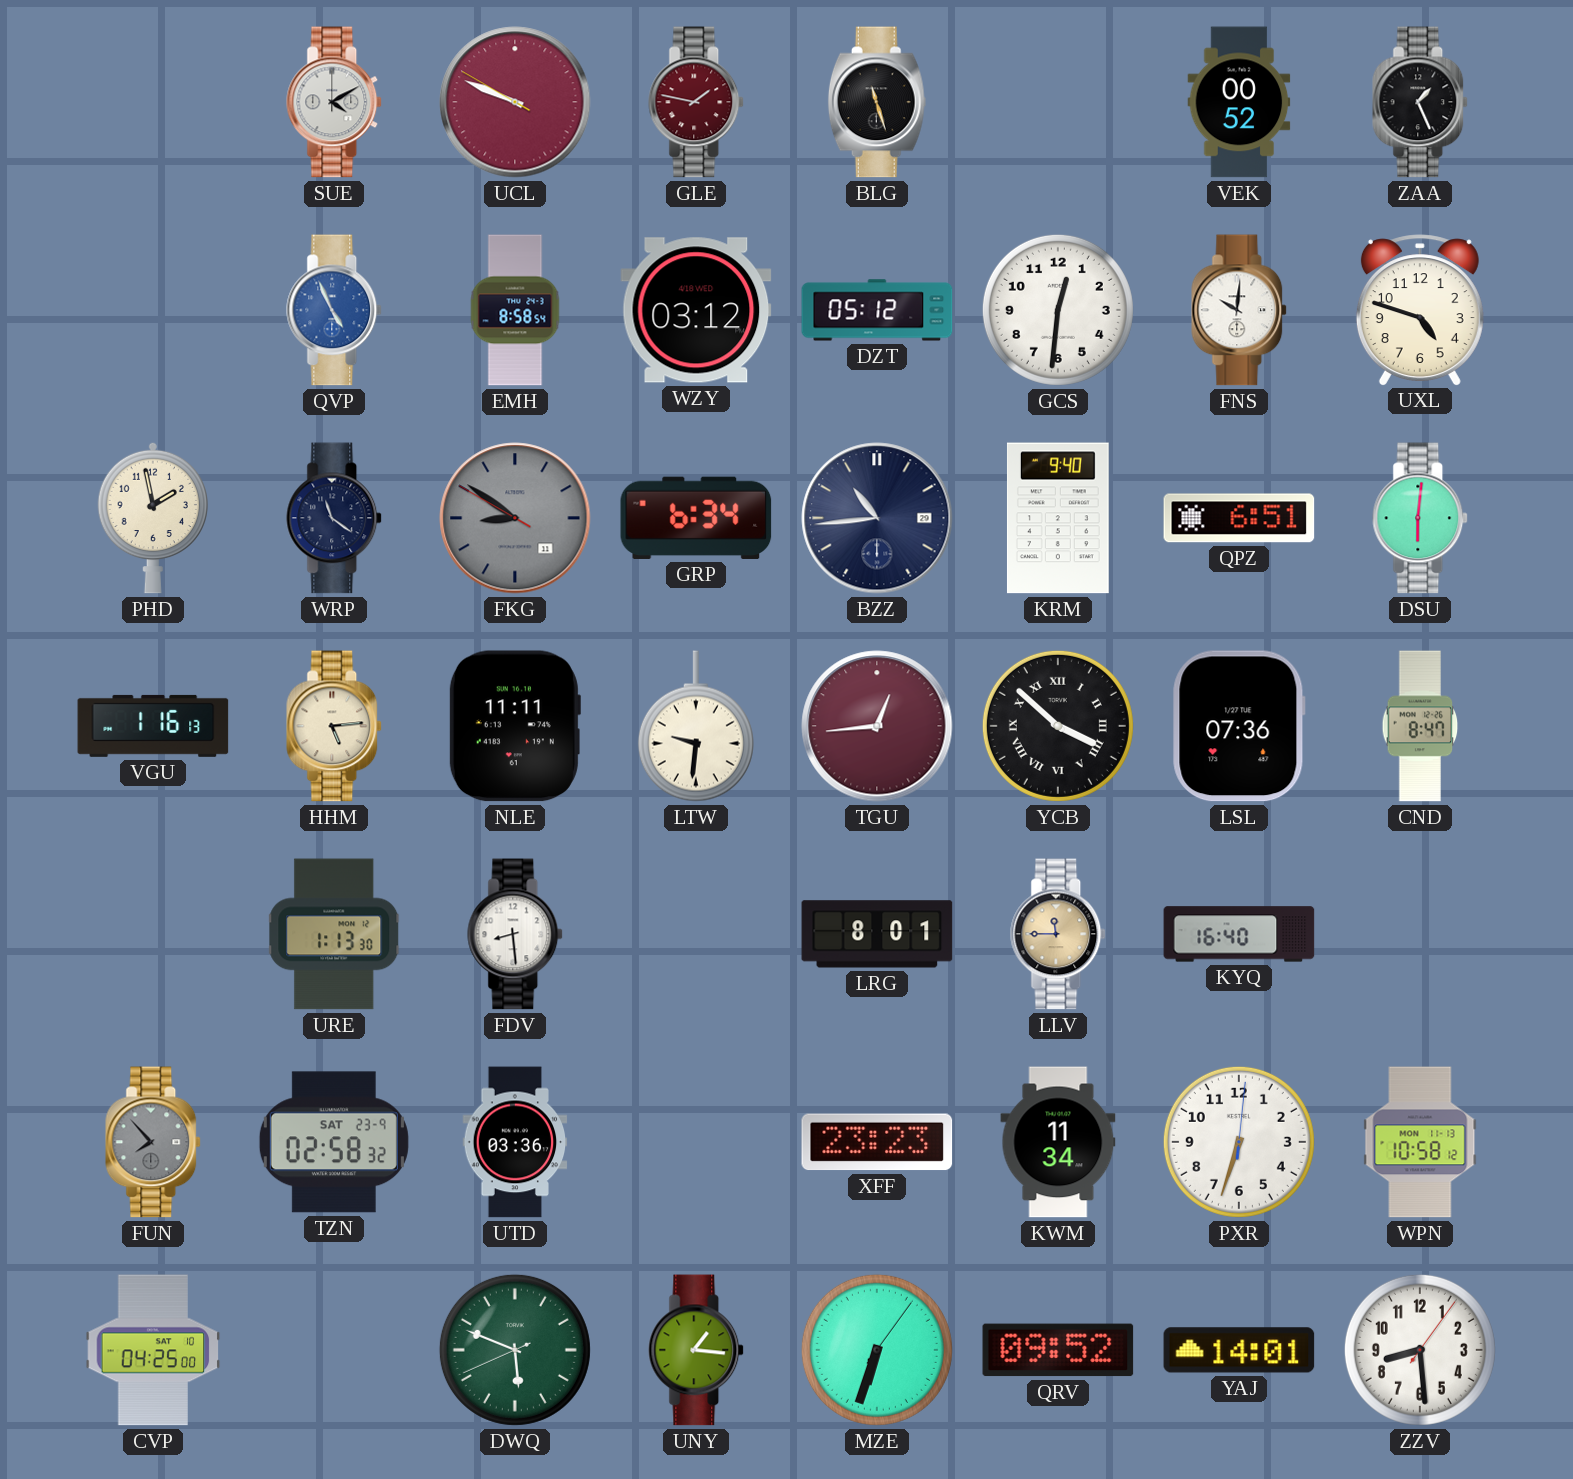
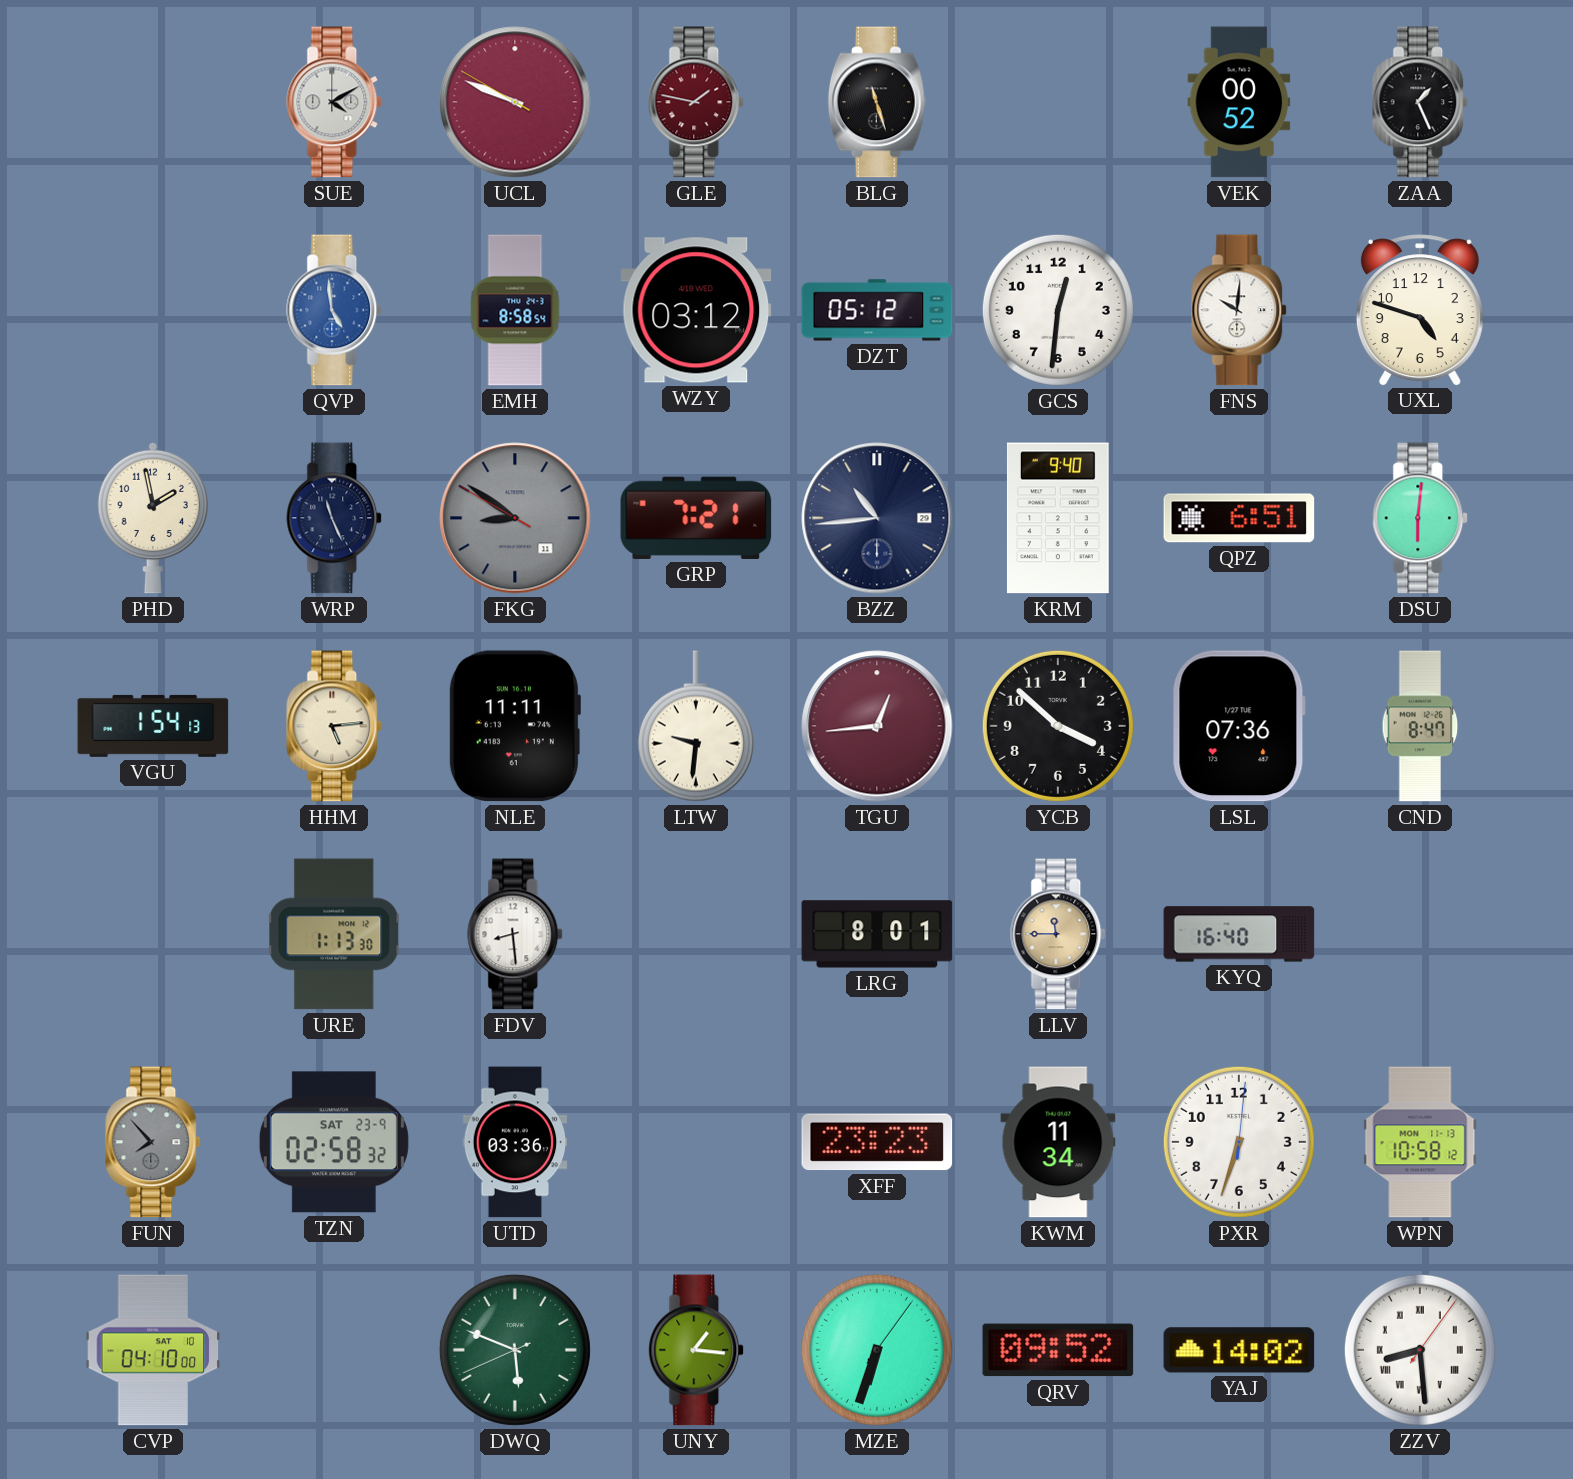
QVP: 4:56 -> 4:59 (335, 310)
WRP: 11:21 -> 11:26 (335, 518)
GRP: 6:34 -> 7:21 (696, 518)
VGU: 1:16 -> 1:54 (153, 726)
YCB numerals: Roman -> Arabic (1058, 726)
CVP: 04:25 -> 04:10 (153, 1350)
YAJ: 14:01 -> 14:02 (1239, 1350)
ZZV numerals: Arabic -> Roman (1420, 1350)
